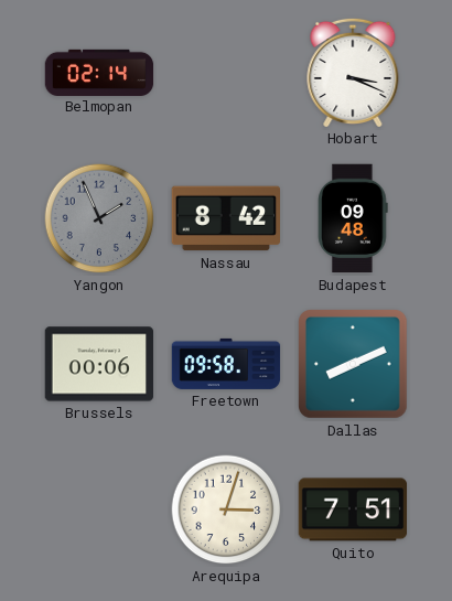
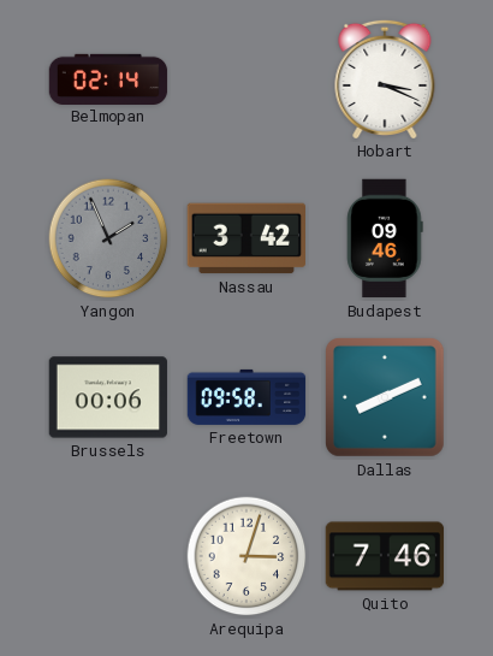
Nassau: 8:42 -> 3:42 (245, 238)
Budapest: 09:48 -> 09:46 (385, 238)
Quito: 7:51 -> 7:46 (385, 556)
